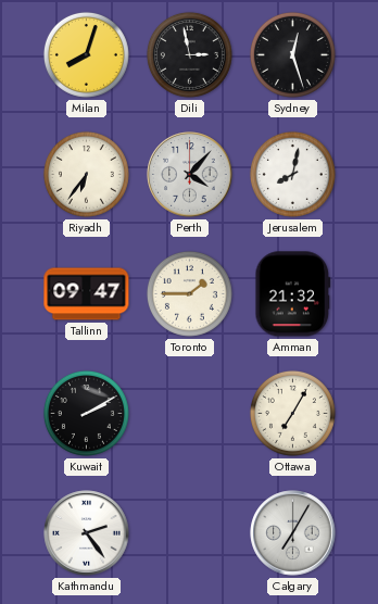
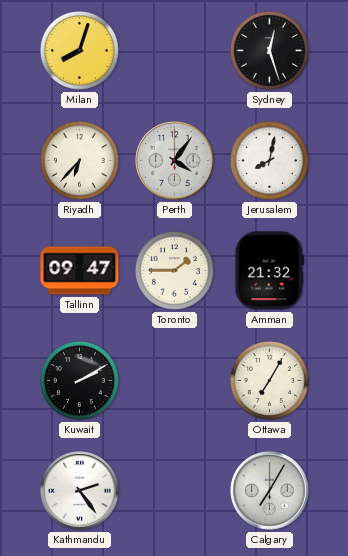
Dili: 2:58 -> none (189, 54)
Riyadh: 6:36 -> 6:37 (79, 160)
Perth: 4:07 -> 4:06 (175, 161)
